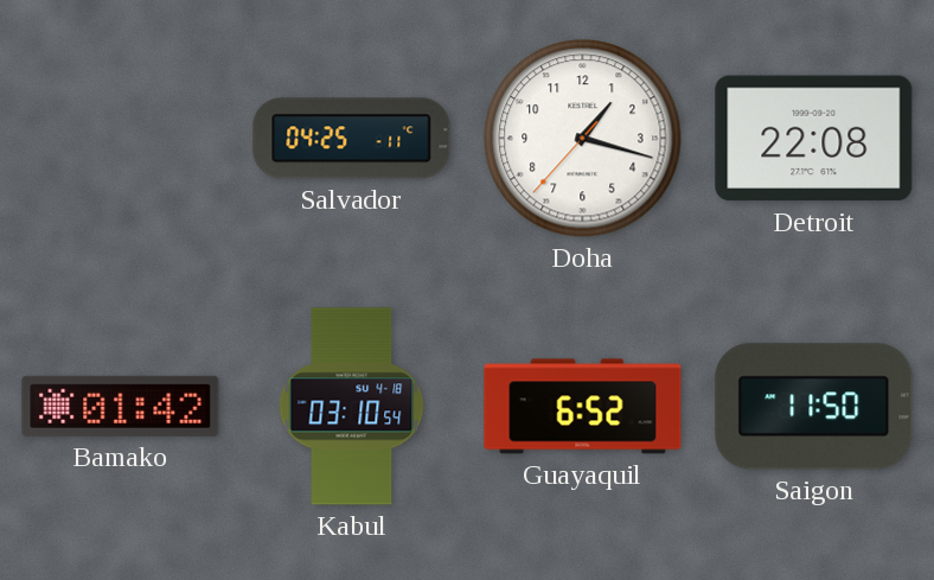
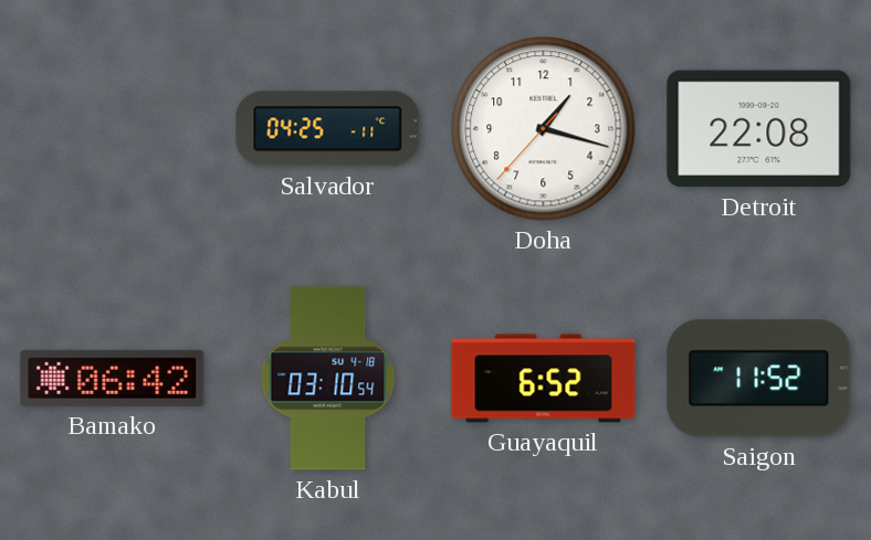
Bamako: 01:42 -> 06:42 (113, 378)
Saigon: 11:50 -> 11:52 (759, 379)
